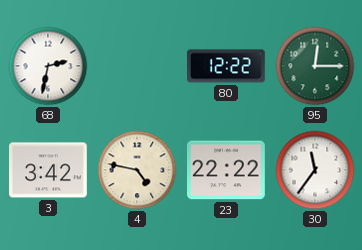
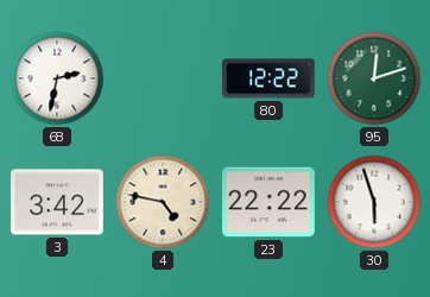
95: 12:15 -> 12:12 (374, 78)
30: 11:36 -> 5:57 (374, 202)
